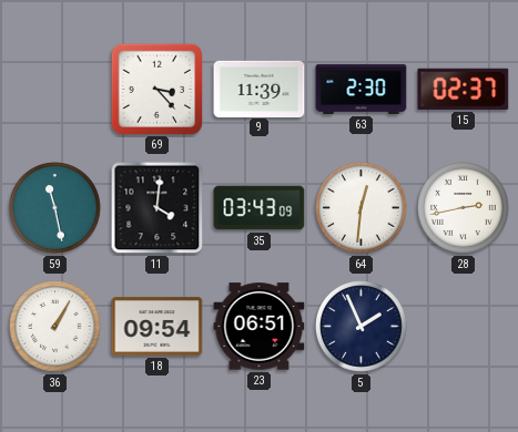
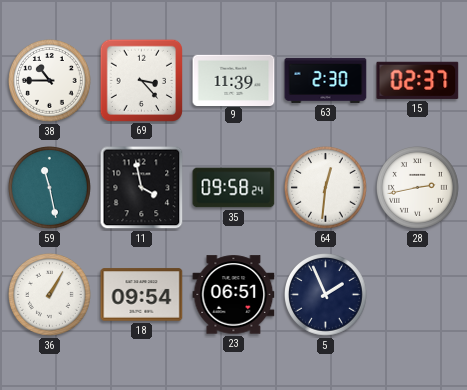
38: none -> 10:45 (50, 81)
11: 4:01 -> 3:58 (142, 188)
35: 03:43 -> 09:58 (234, 188)
